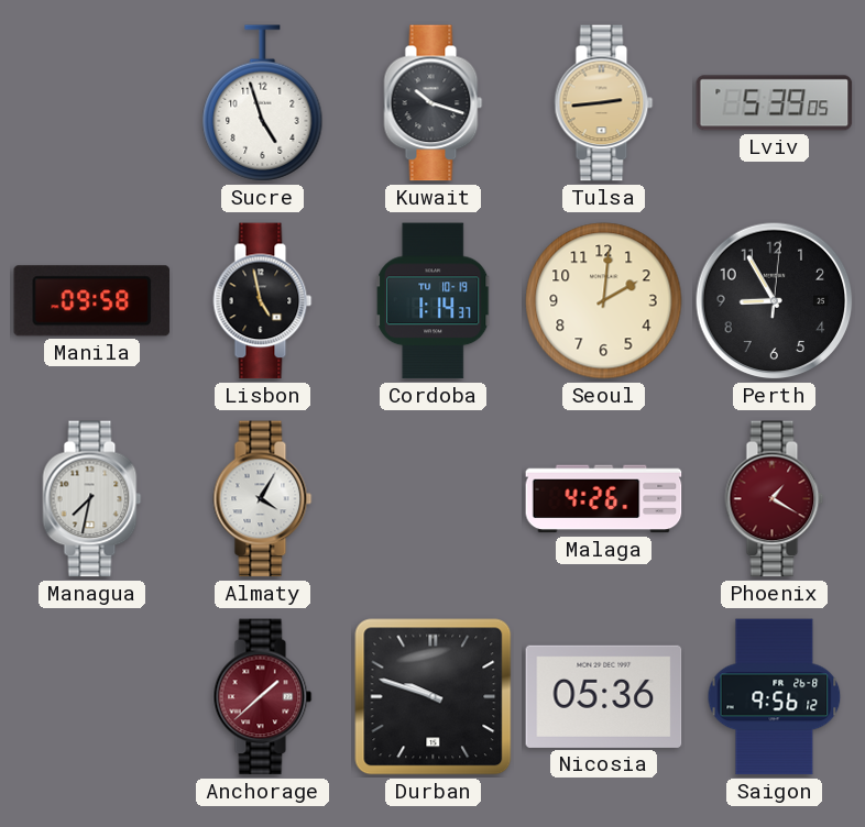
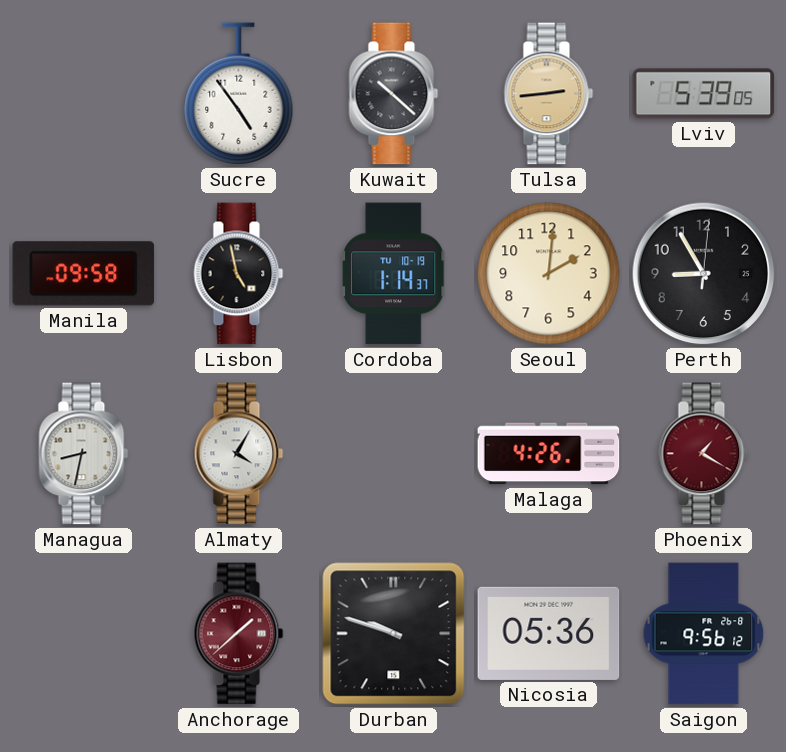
Sucre: 4:57 -> 4:54 (239, 94)
Kuwait: 10:18 -> 10:22 (394, 94)
Managua: 7:32 -> 8:32 (84, 454)
